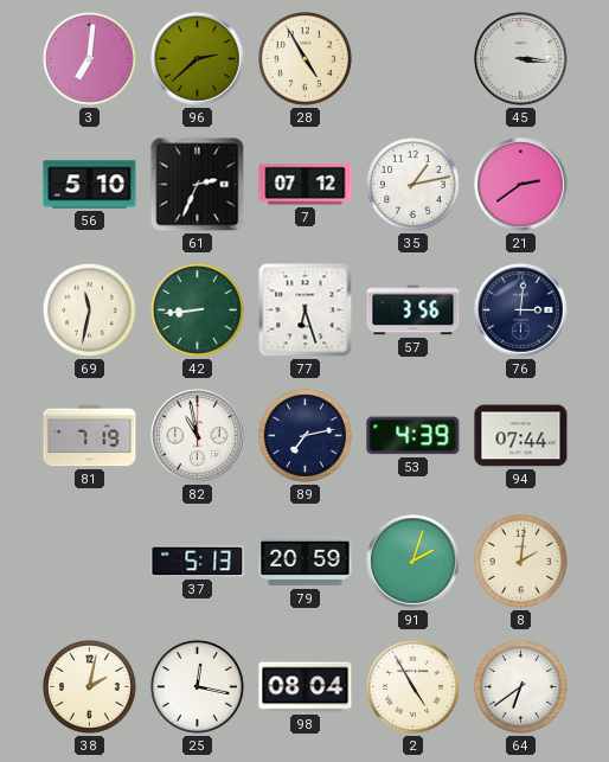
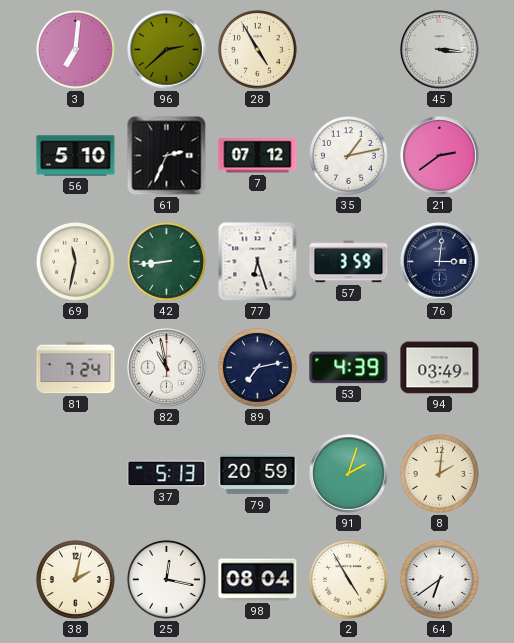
57: 3:56 -> 3:59 (349, 262)
81: 7:19 -> 7:24 (76, 368)
94: 07:44 -> 03:49 (440, 368)
